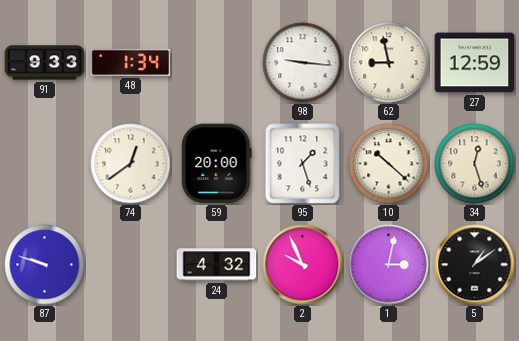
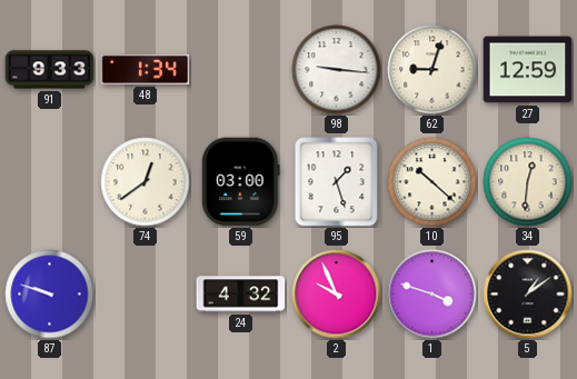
62: 8:58 -> 9:03 (432, 70)
59: 20:00 -> 03:00 (241, 182)
34: 12:27 -> 12:31 (528, 182)
1: 3:02 -> 3:48 (432, 295)
